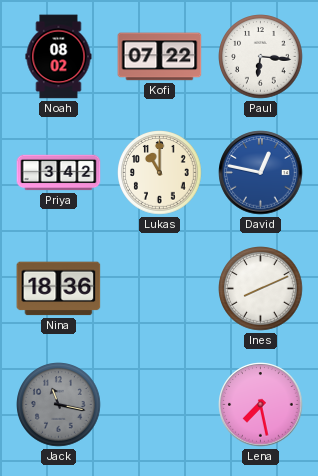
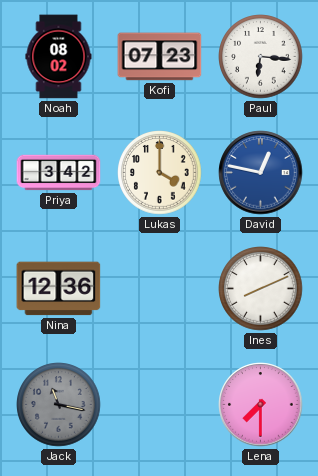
Kofi: 07:22 -> 07:23 (160, 57)
Lukas: 11:00 -> 4:00 (160, 173)
Nina: 18:36 -> 12:36 (59, 289)
Lena: 7:28 -> 7:30 (261, 405)
